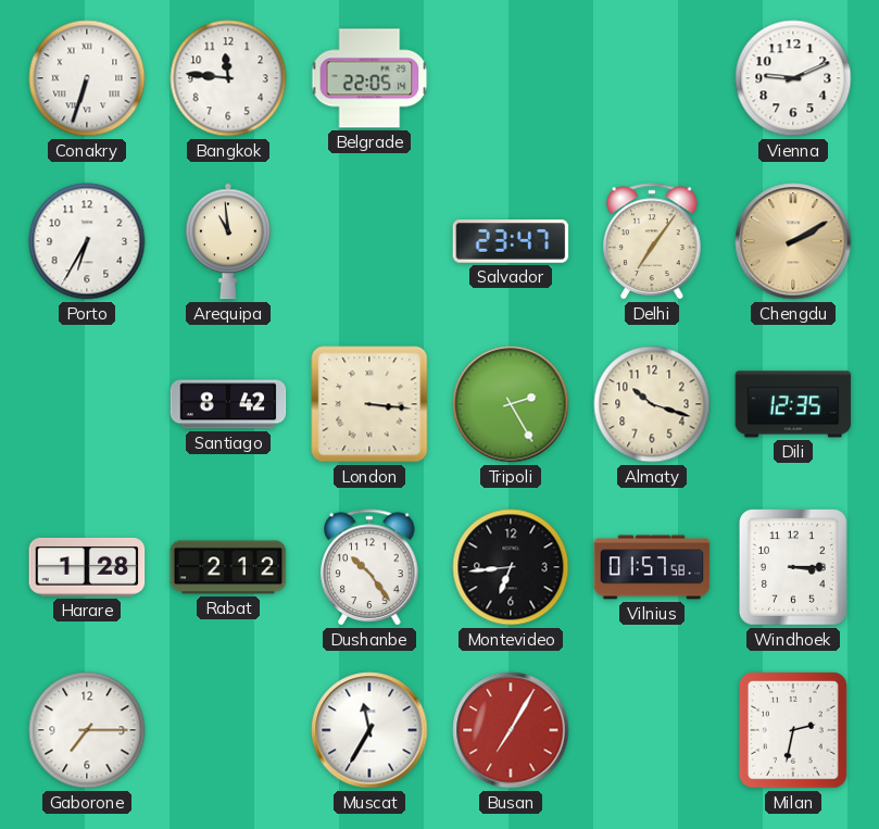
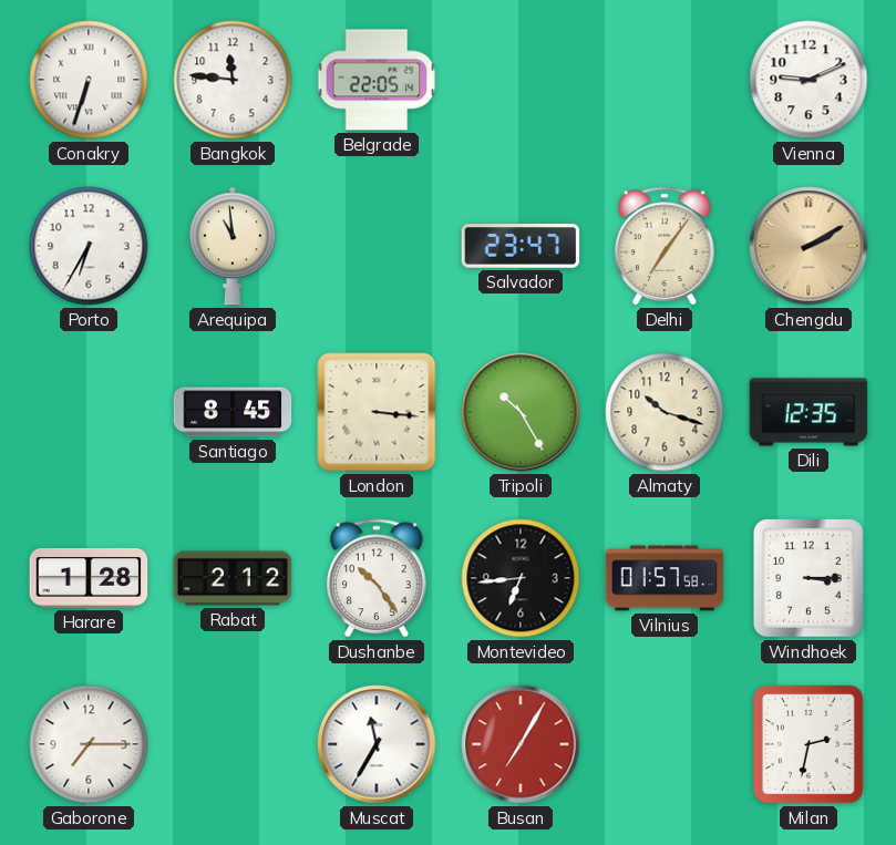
Santiago: 8:42 -> 8:45 (233, 412)
Tripoli: 2:25 -> 10:25 (521, 412)
